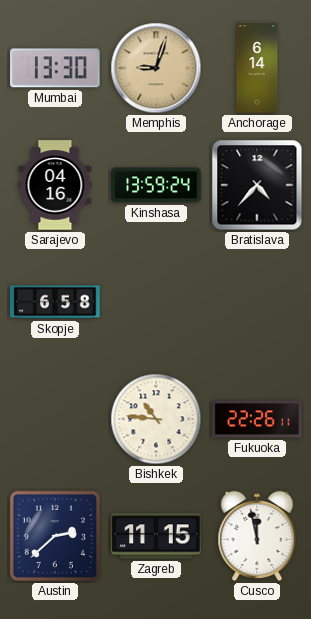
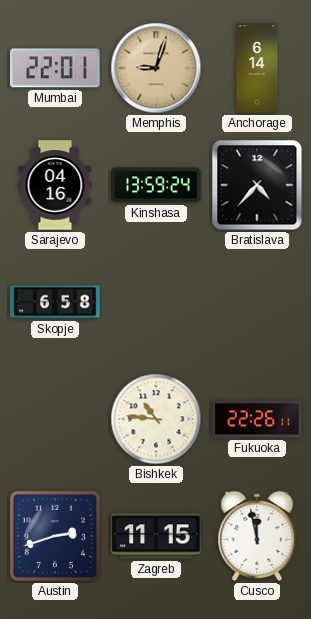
Mumbai: 13:30 -> 22:01 (55, 68)
Austin: 2:38 -> 2:42 (55, 536)
